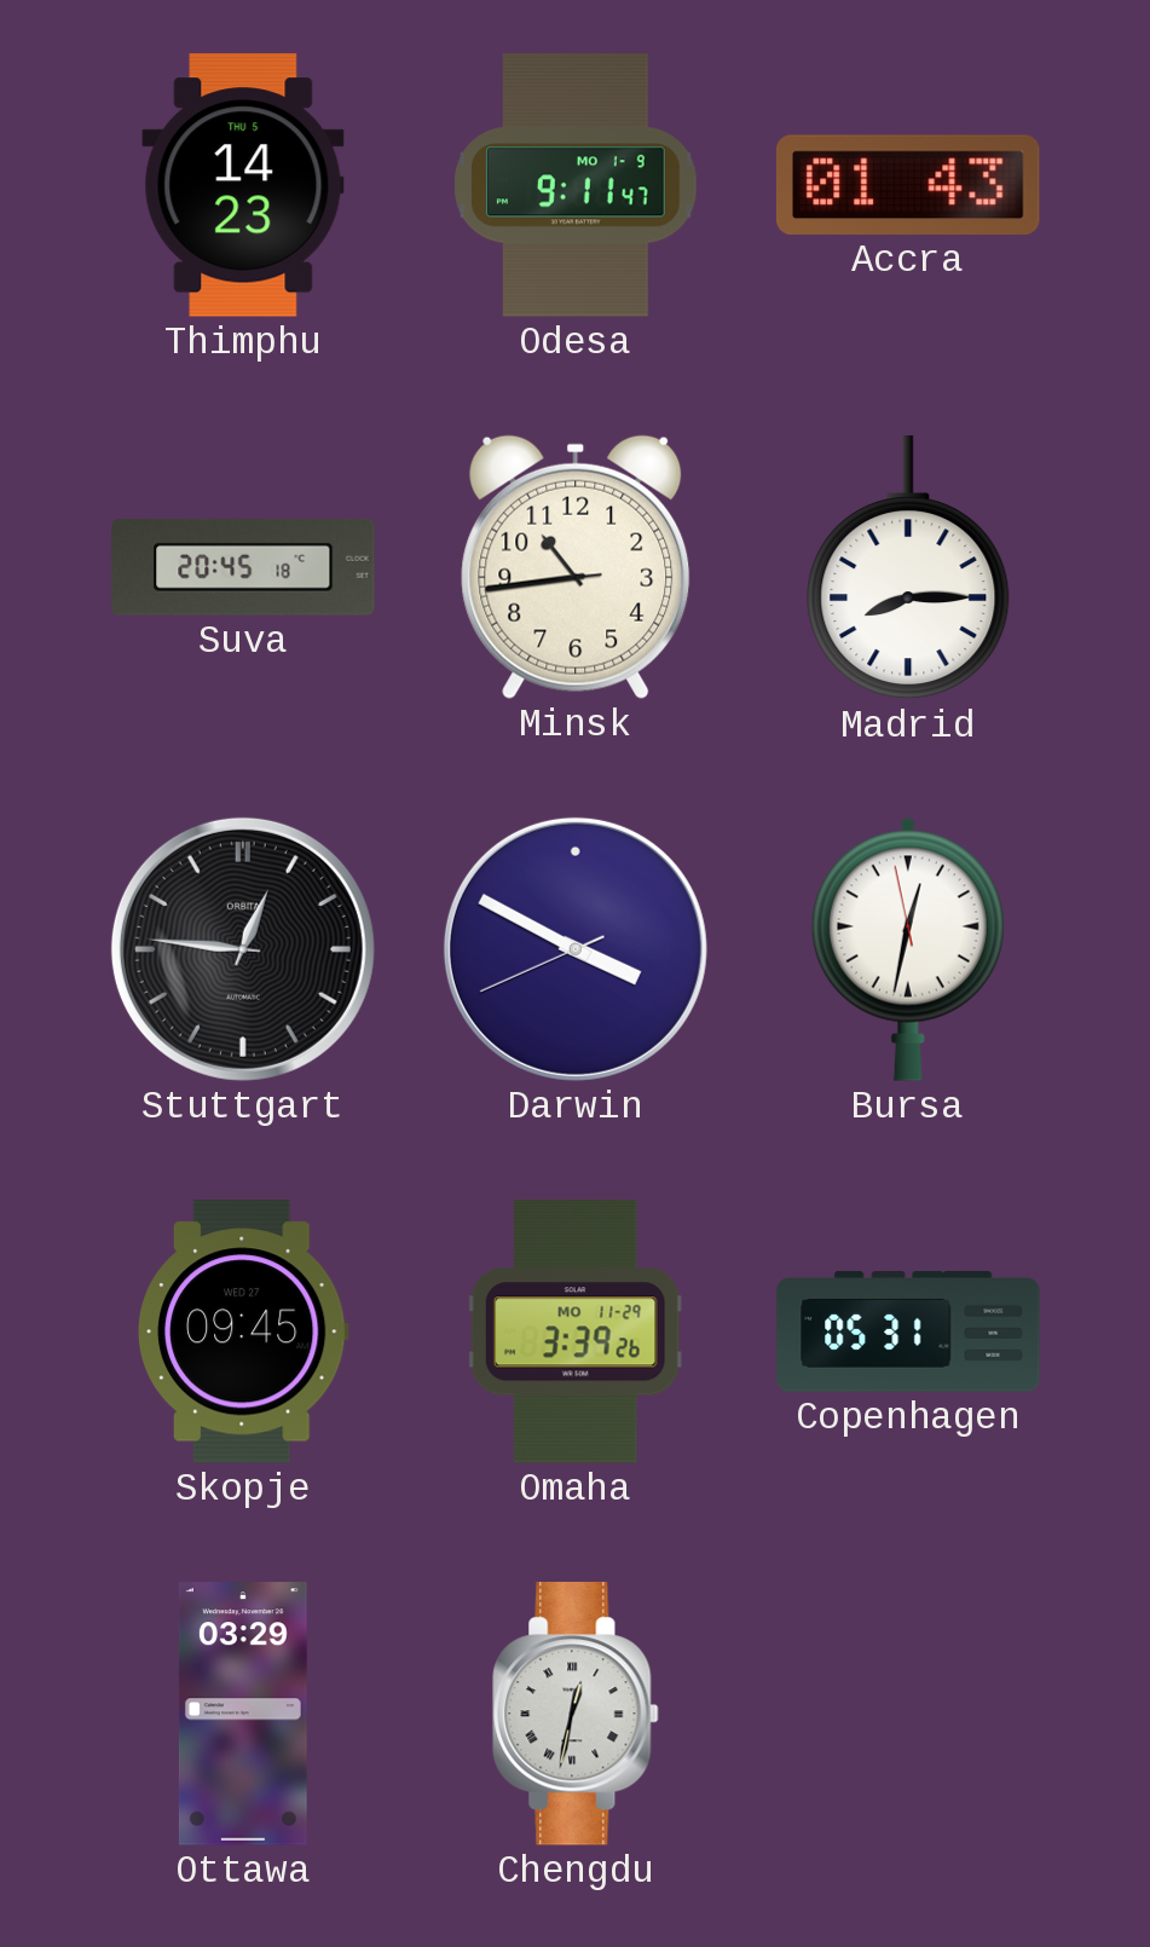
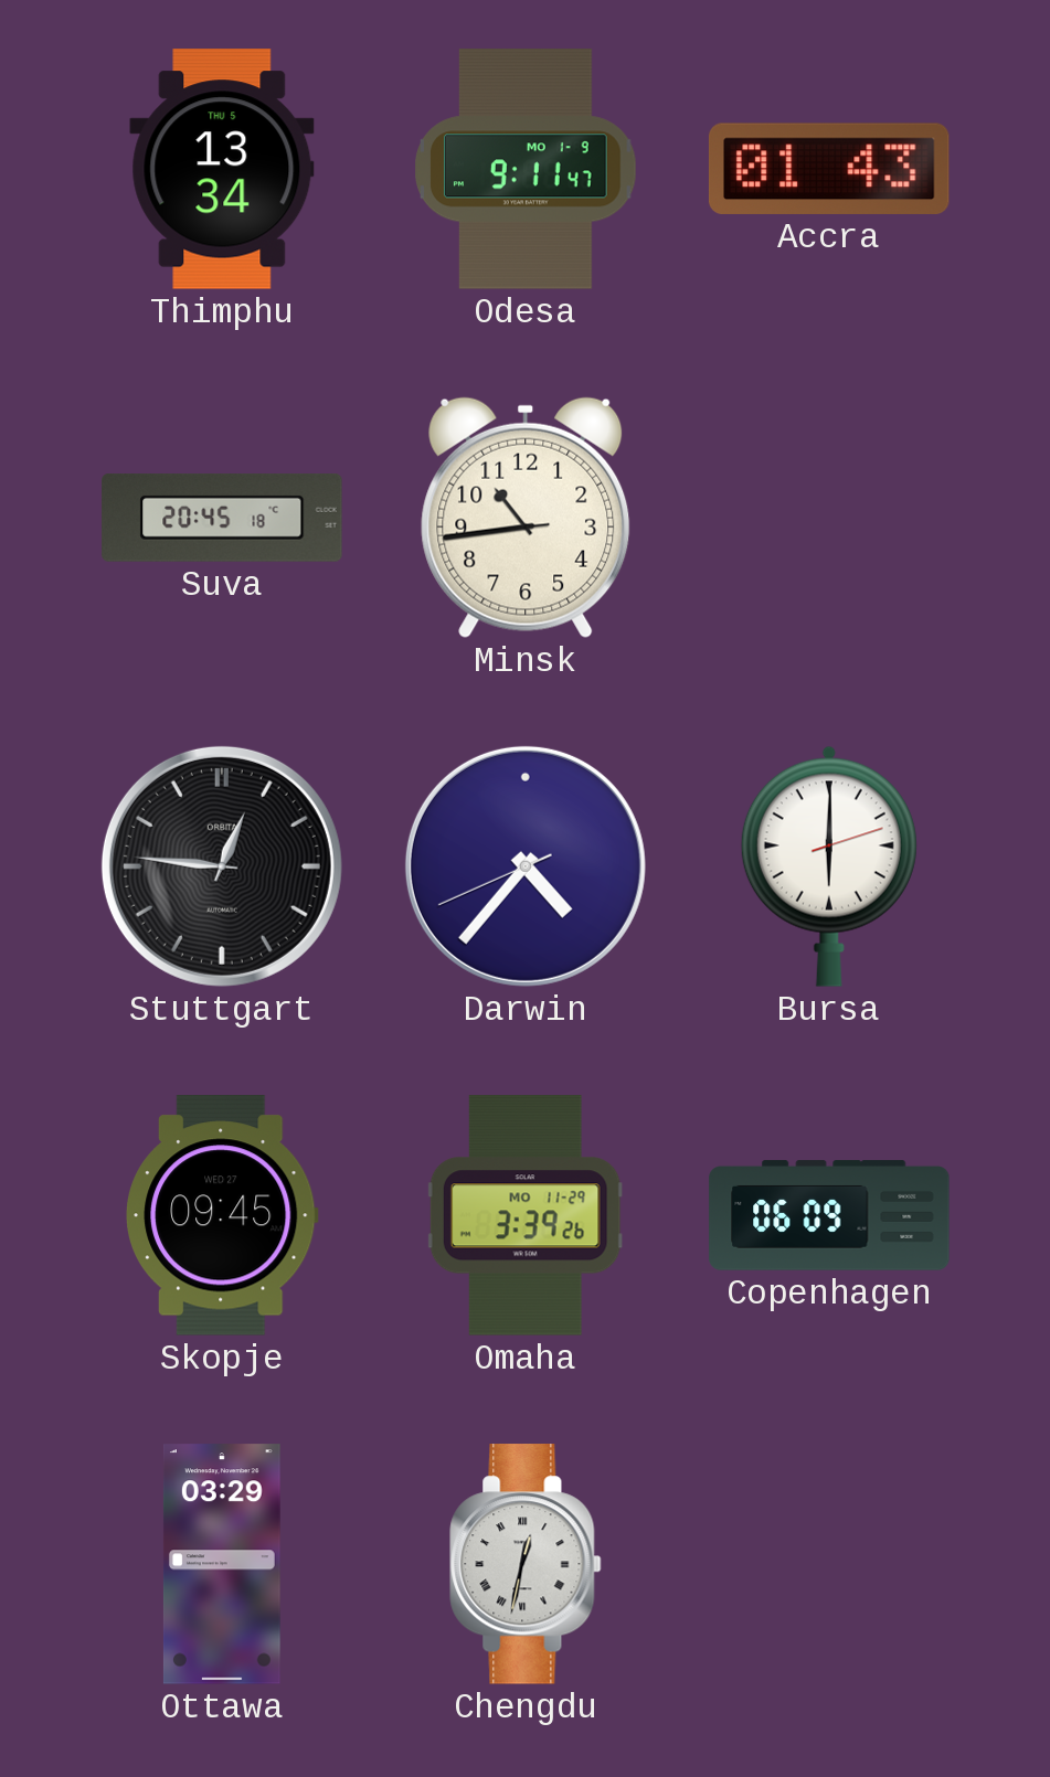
Thimphu: 14:23 -> 13:34 (222, 169)
Madrid: 8:15 -> none (908, 568)
Darwin: 3:49 -> 4:36 (526, 866)
Bursa: 12:31 -> 6:00 (829, 866)
Copenhagen: 05:31 -> 06:09 (829, 1215)
